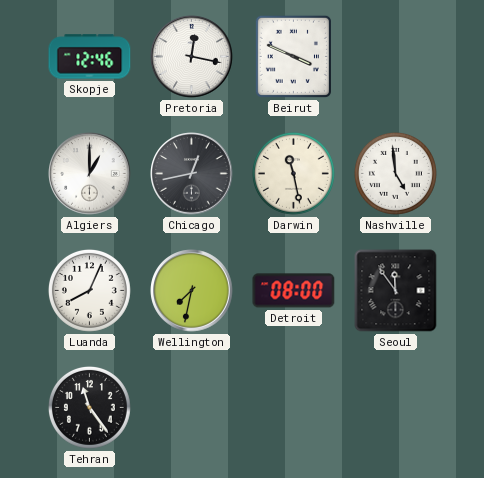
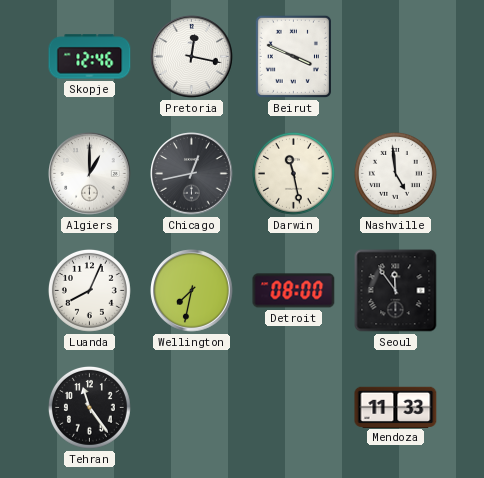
Mendoza: none -> 11:33 (396, 407)
